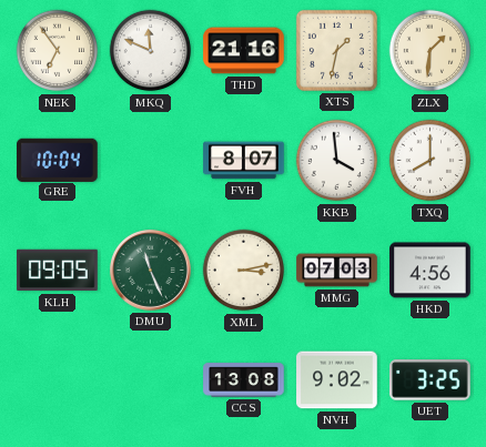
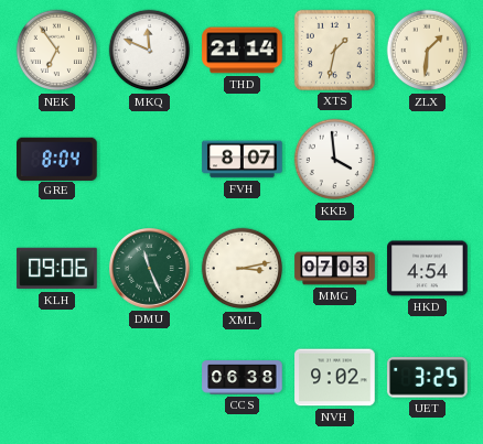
THD: 21:16 -> 21:14 (243, 51)
GRE: 10:04 -> 8:04 (57, 159)
TXQ: 8:00 -> none (431, 161)
KLH: 09:05 -> 09:06 (57, 269)
HKD: 4:56 -> 4:54 (428, 269)
CCS: 13:08 -> 06:38 (243, 378)
